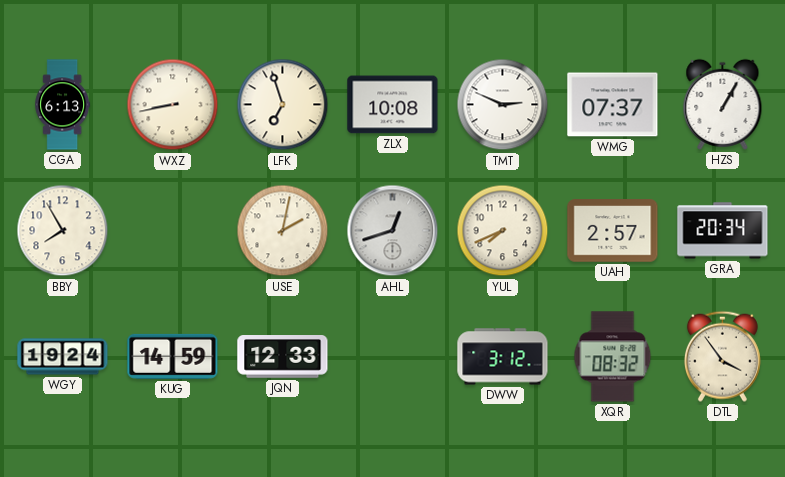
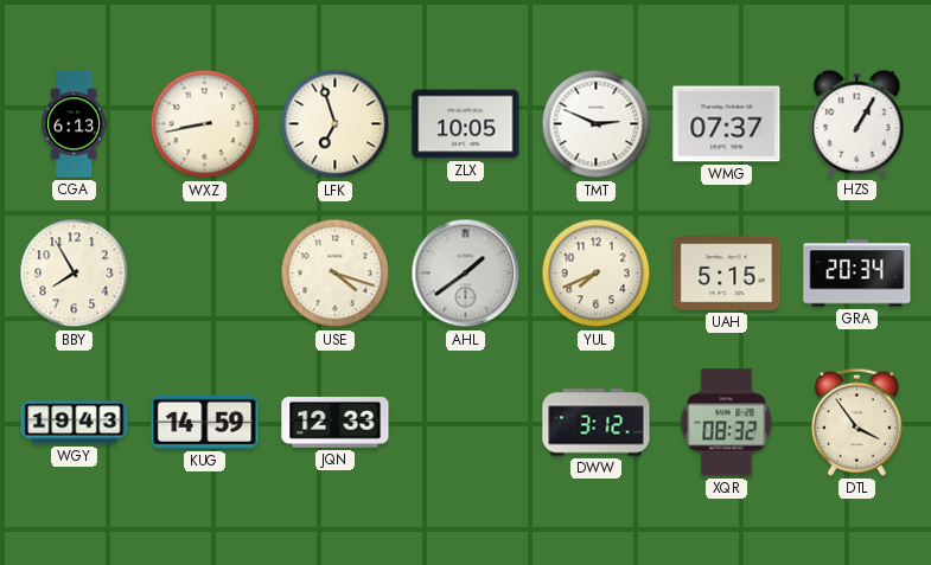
ZLX: 10:08 -> 10:05 (466, 124)
USE: 2:02 -> 4:18 (336, 274)
AHL: 12:42 -> 1:39 (466, 274)
UAH: 2:57 -> 5:15 (727, 274)
WGY: 19:24 -> 19:43 (75, 423)
